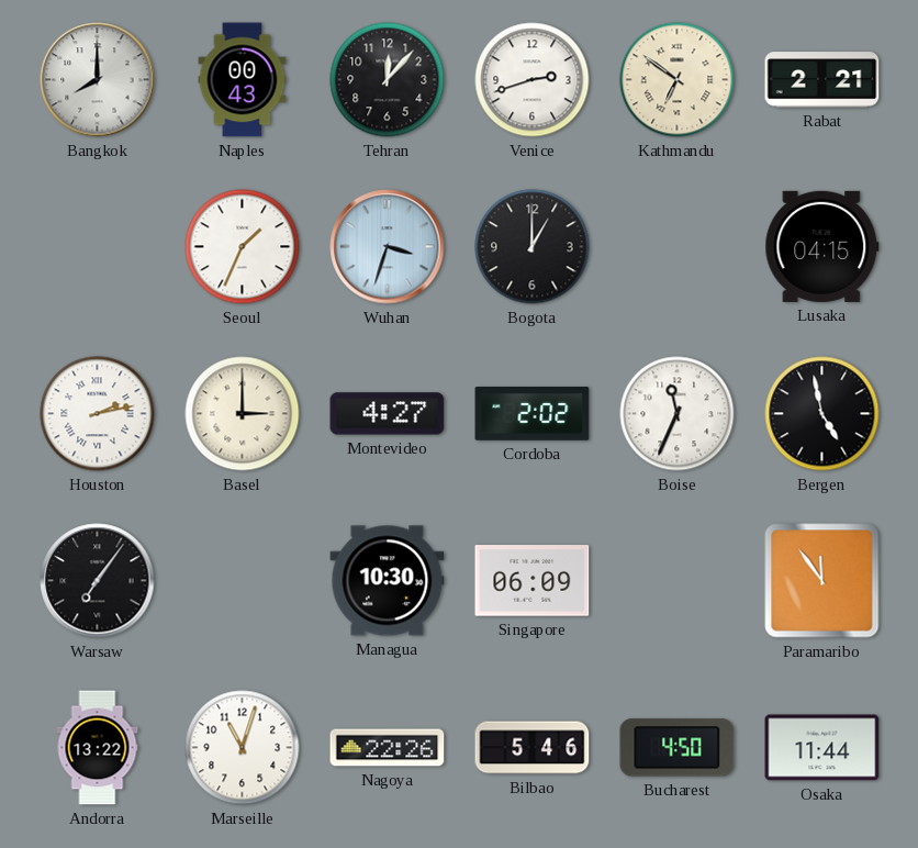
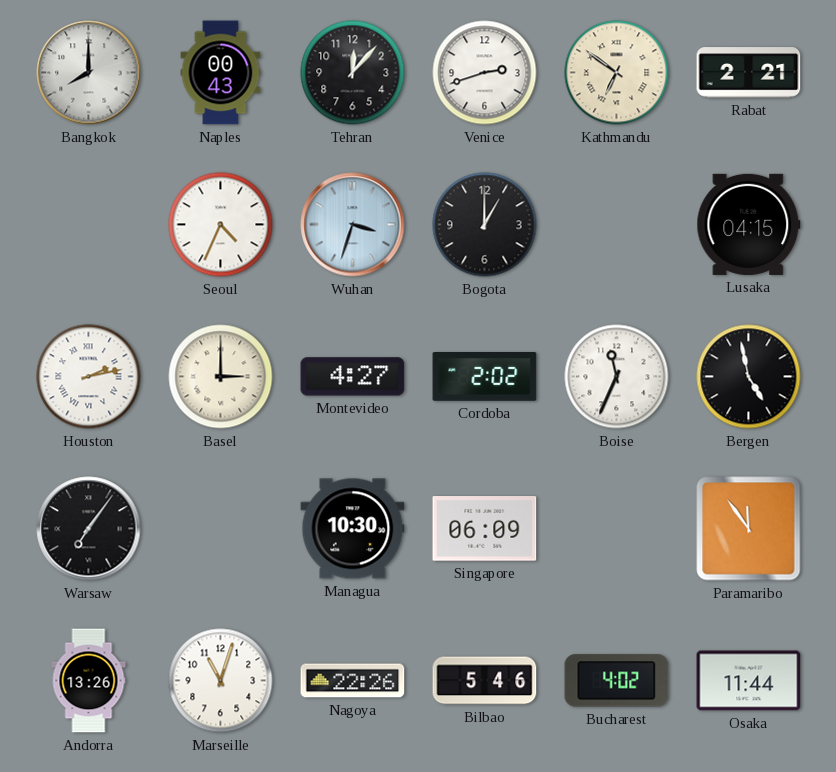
Seoul: 1:34 -> 4:34 (221, 225)
Andorra: 13:22 -> 13:26 (89, 681)
Bucharest: 4:50 -> 4:02 (617, 681)
